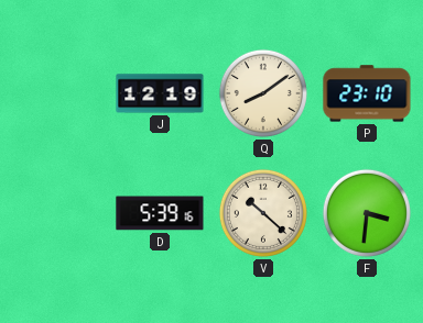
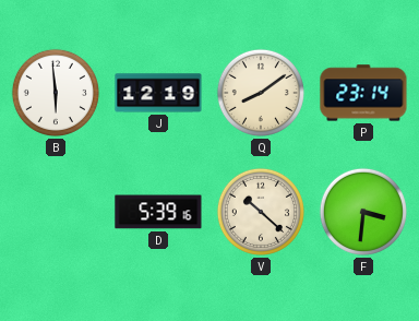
B: none -> 5:59 (56, 93)
P: 23:10 -> 23:14 (363, 93)
